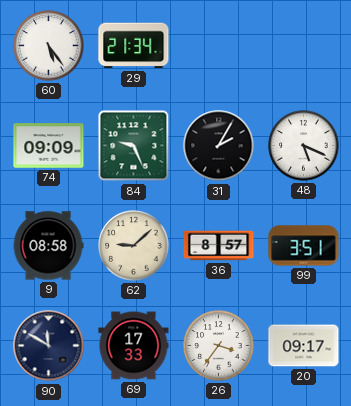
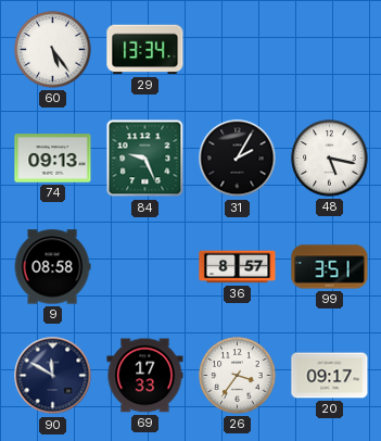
29: 21:34 -> 13:34 (145, 50)
74: 09:09 -> 09:13 (53, 159)
48: 5:19 -> 5:17 (330, 159)
62: 9:08 -> none (134, 246)
